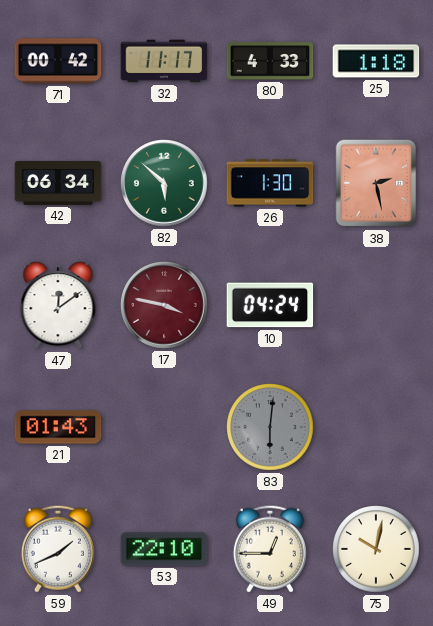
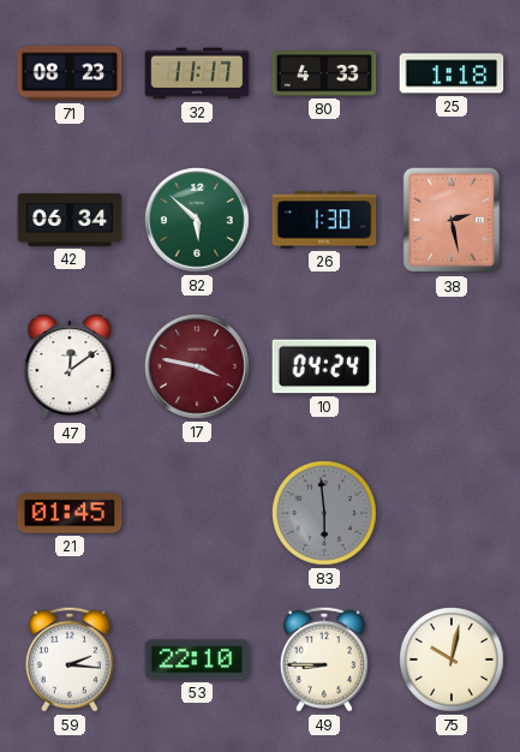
71: 00:42 -> 08:23 (70, 73)
21: 01:43 -> 01:45 (70, 513)
83: 6:01 -> 5:59 (324, 513)
59: 1:41 -> 2:16 (70, 660)
49: 12:45 -> 8:45 (324, 660)
